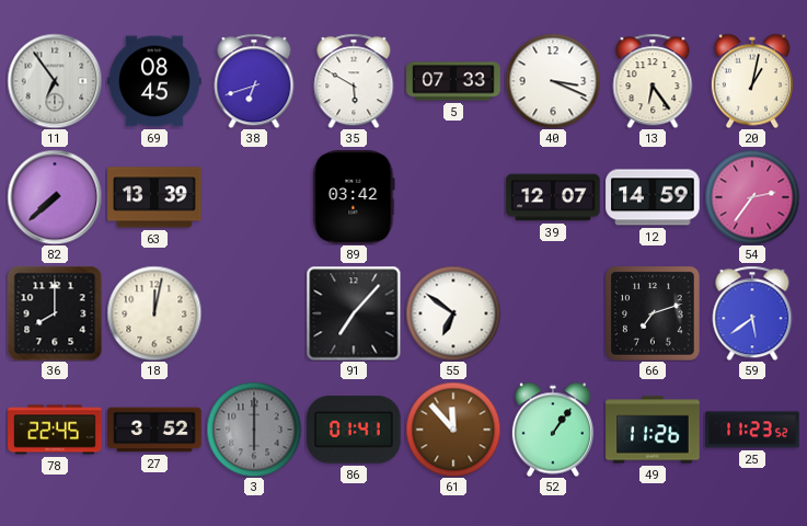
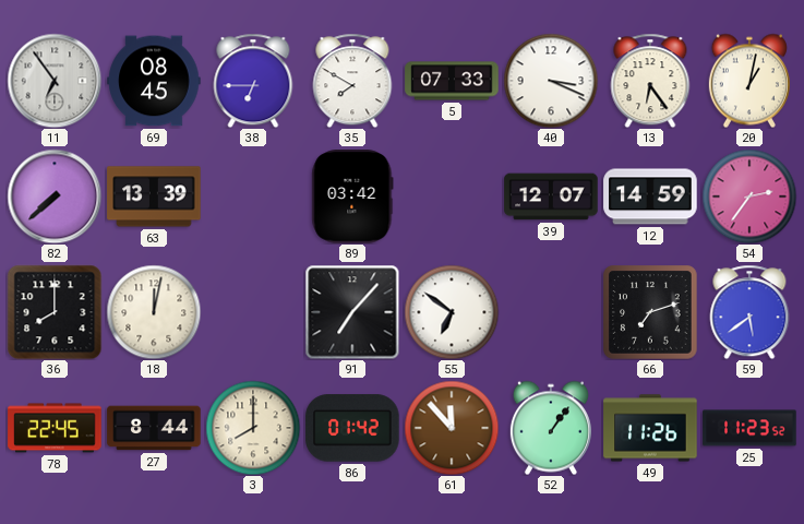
38: 6:42 -> 6:45 (253, 81)
35: 5:50 -> 7:50 (352, 81)
27: 3:52 -> 8:44 (154, 428)
3: 6:00 -> 8:00 (253, 428)
3 dial: grey -> cream (253, 428)
86: 01:41 -> 01:42 (352, 428)
